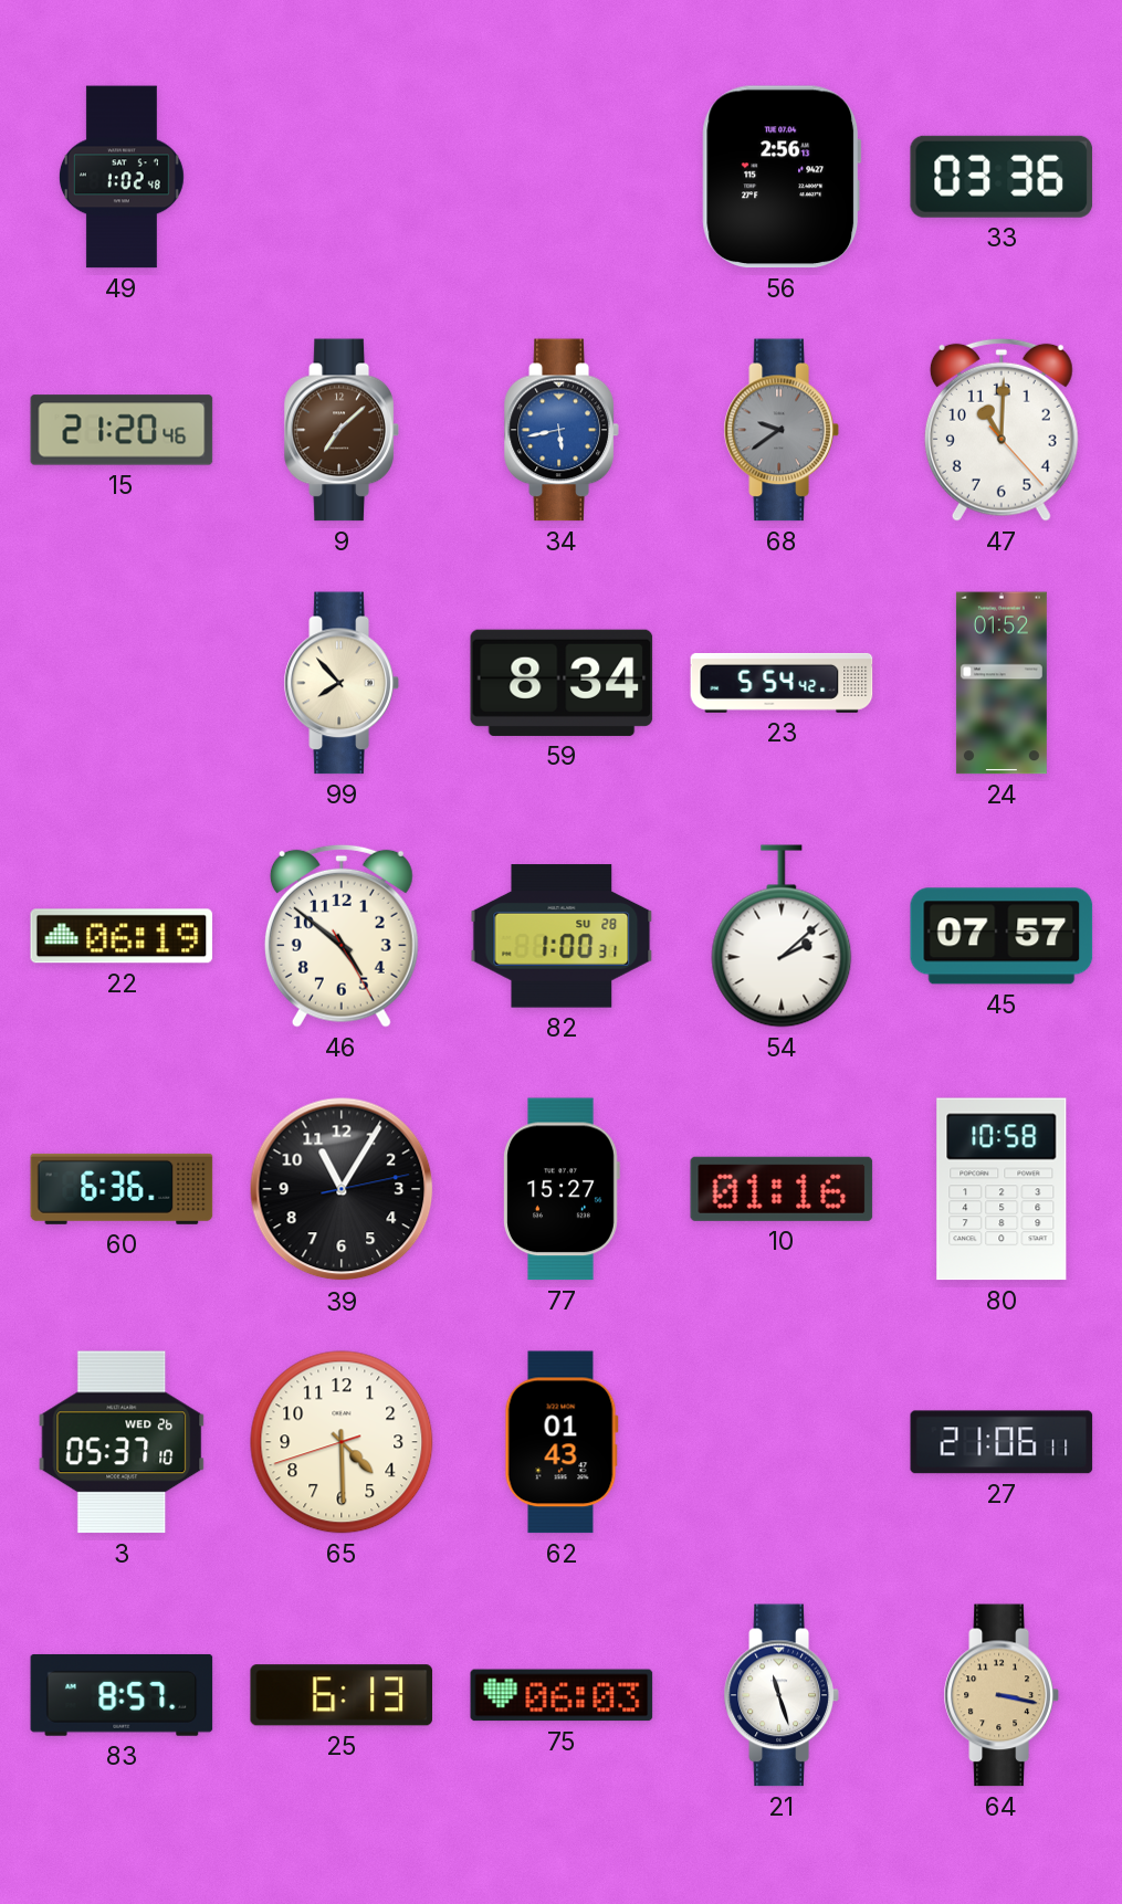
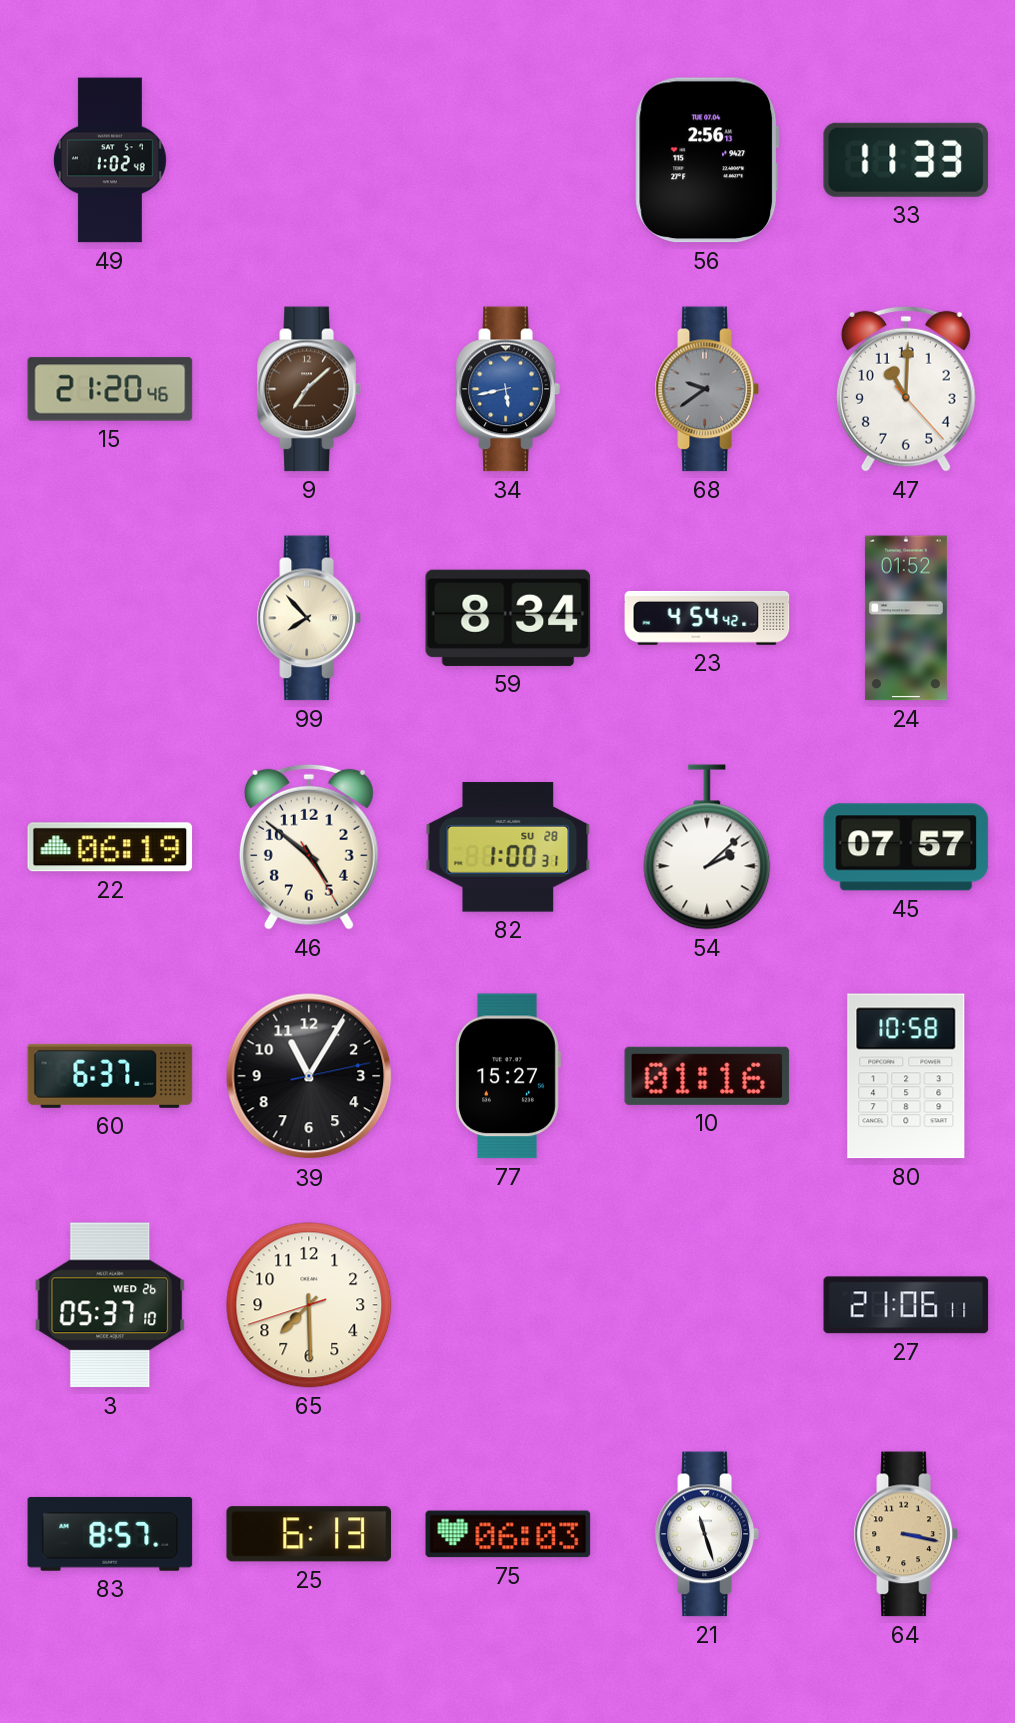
33: 03:36 -> 11:33 (906, 160)
23: 5:54 -> 4:54 (707, 618)
60: 6:36 -> 6:37 (110, 1076)
65: 4:29 -> 7:29 (309, 1305)
62: 01:43 -> none (562, 1442)
